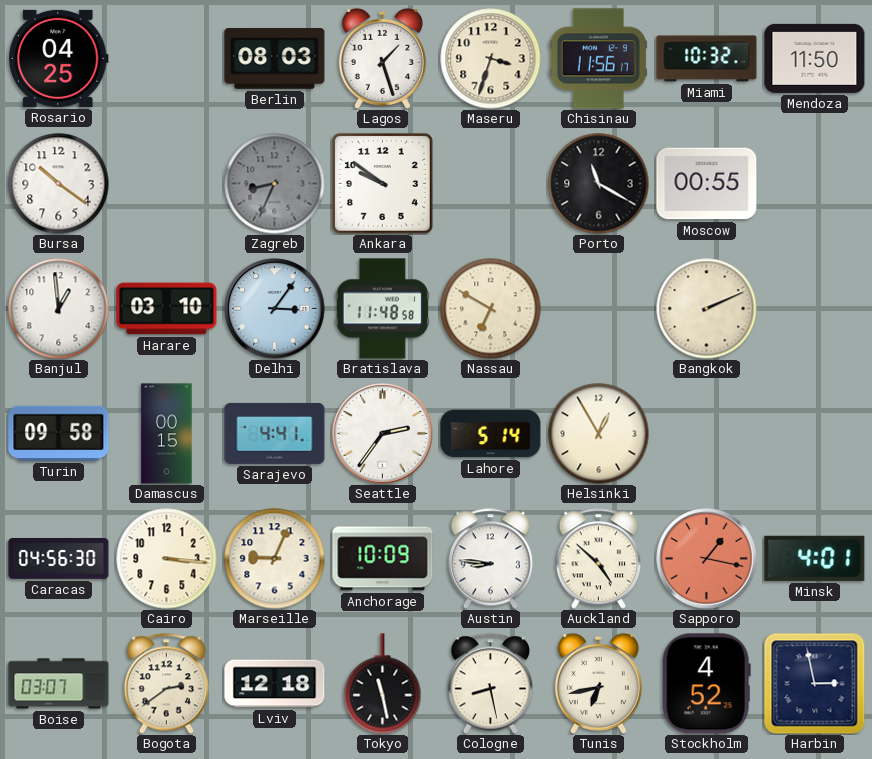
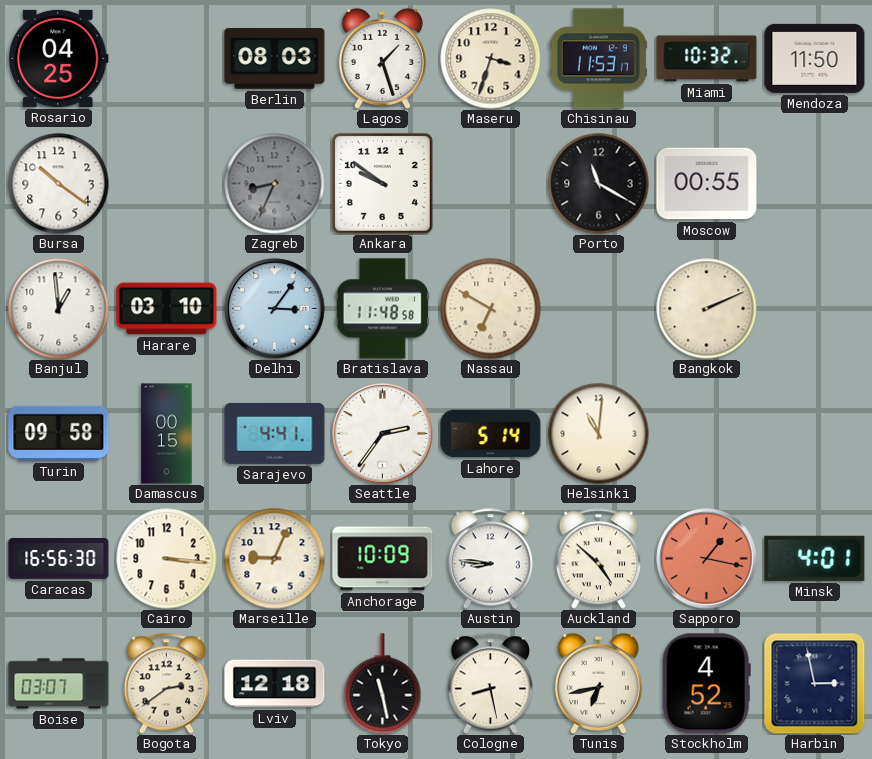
Chisinau: 11:56 -> 11:53 (598, 59)
Helsinki: 12:55 -> 11:01 (599, 434)
Caracas: 04:56 -> 16:56 (59, 559)
